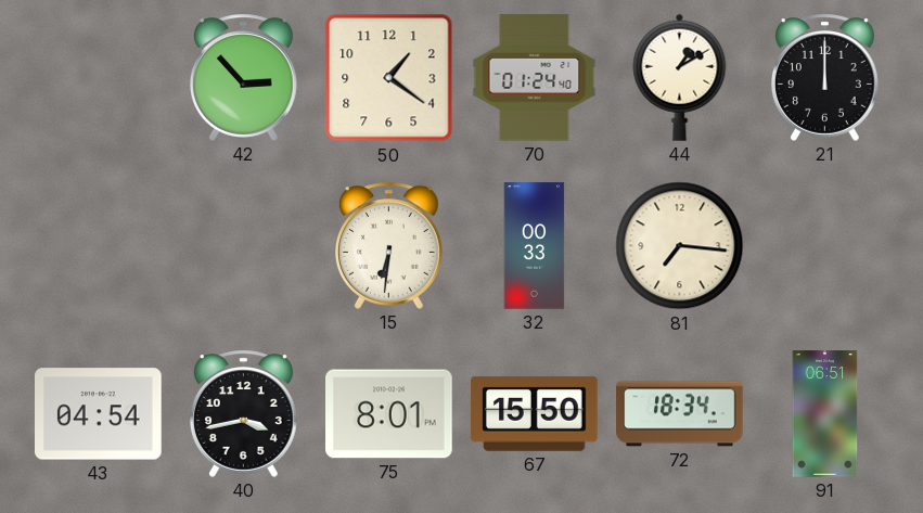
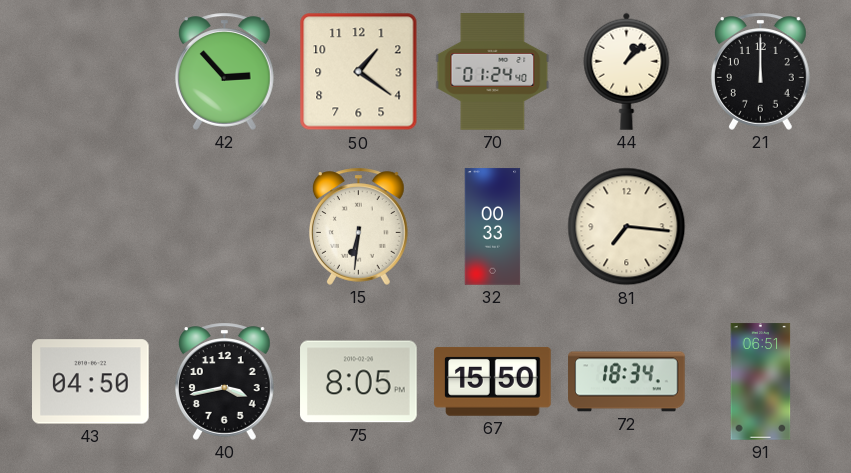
44: 1:10 -> 1:08 (627, 71)
43: 04:54 -> 04:50 (91, 382)
75: 8:01 -> 8:05 (359, 382)
